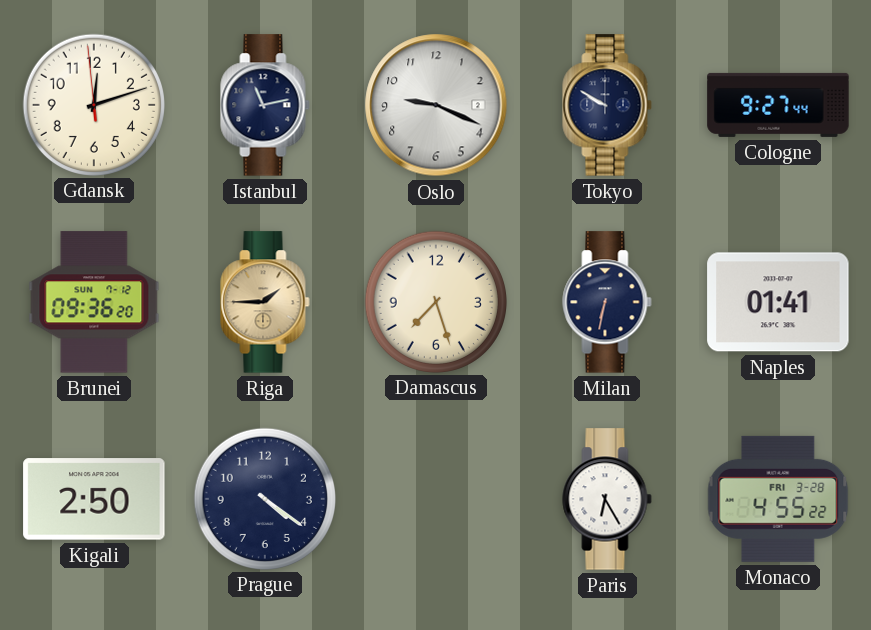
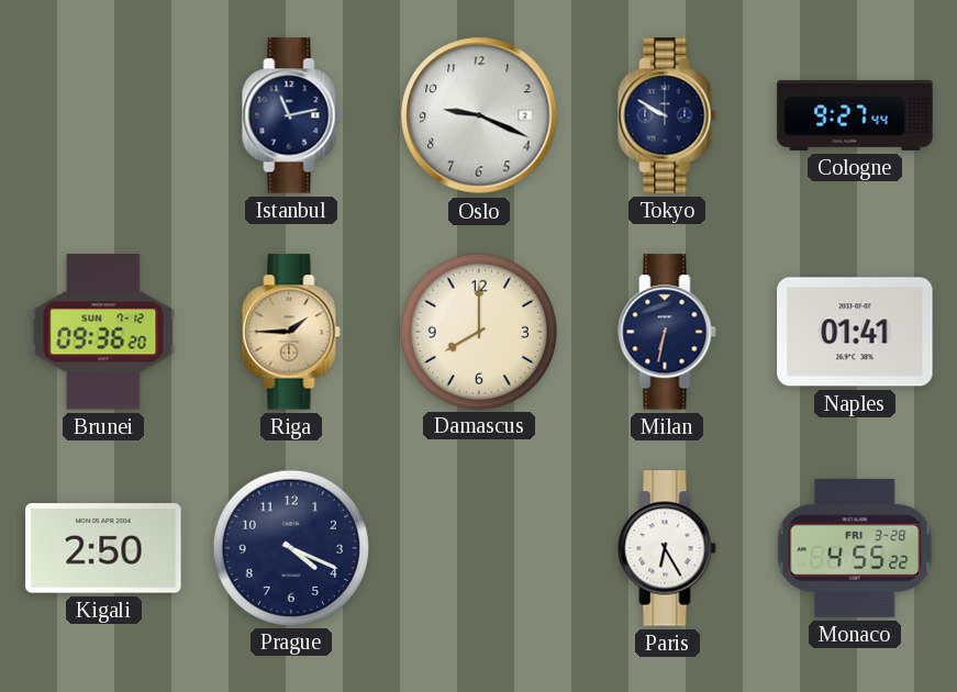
Gdansk: 12:11 -> none (93, 104)
Damascus: 7:27 -> 8:00 (478, 331)
Prague: 4:21 -> 4:19 (290, 547)
